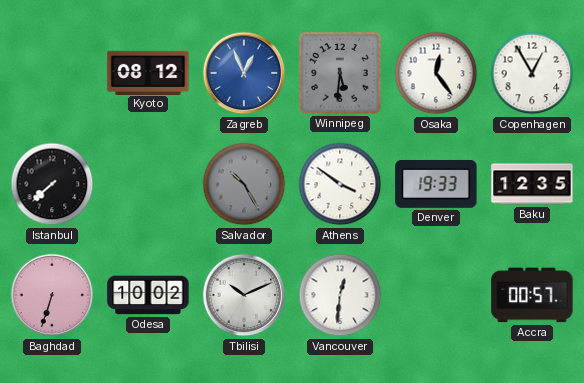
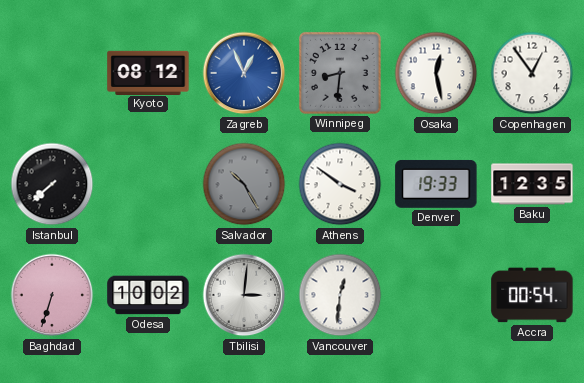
Winnipeg: 5:31 -> 8:31 (340, 73)
Osaka: 12:24 -> 12:28 (436, 73)
Copenhagen: 12:55 -> 12:54 (532, 73)
Tbilisi: 10:11 -> 3:01 (244, 295)
Accra: 00:57 -> 00:54 (532, 295)
